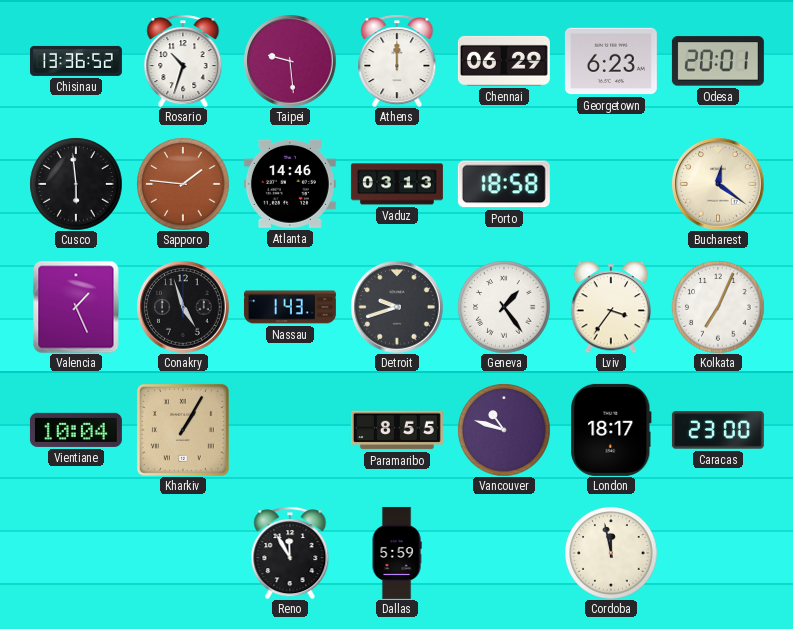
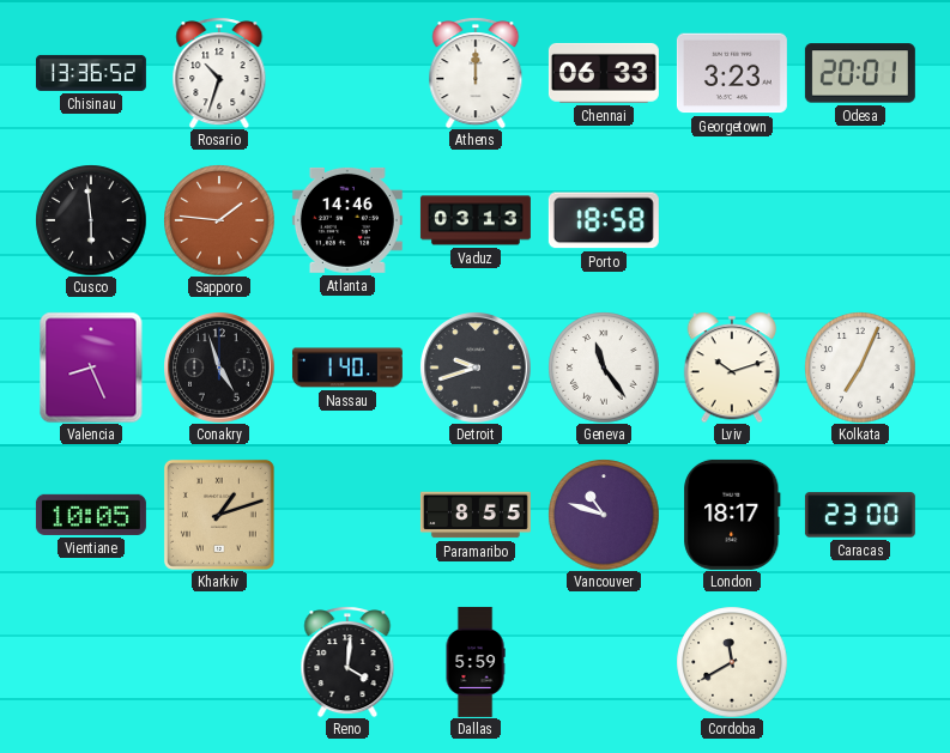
Taipei: 9:29 -> none (290, 61)
Chennai: 06:29 -> 06:33 (604, 73)
Georgetown: 6:23 -> 3:23 (732, 73)
Bucharest: 12:21 -> none (718, 184)
Valencia: 1:26 -> 8:26 (91, 368)
Nassau: 1:43 -> 1:40 (347, 368)
Geneva: 1:24 -> 11:24 (604, 368)
Lviv: 3:36 -> 10:12 (731, 368)
Vientiane: 10:04 -> 10:05 (91, 515)
Kharkiv: 1:05 -> 1:12 (219, 515)
Reno: 11:55 -> 4:01 (347, 662)
Cordoba: 11:58 -> 11:40 (732, 662)
